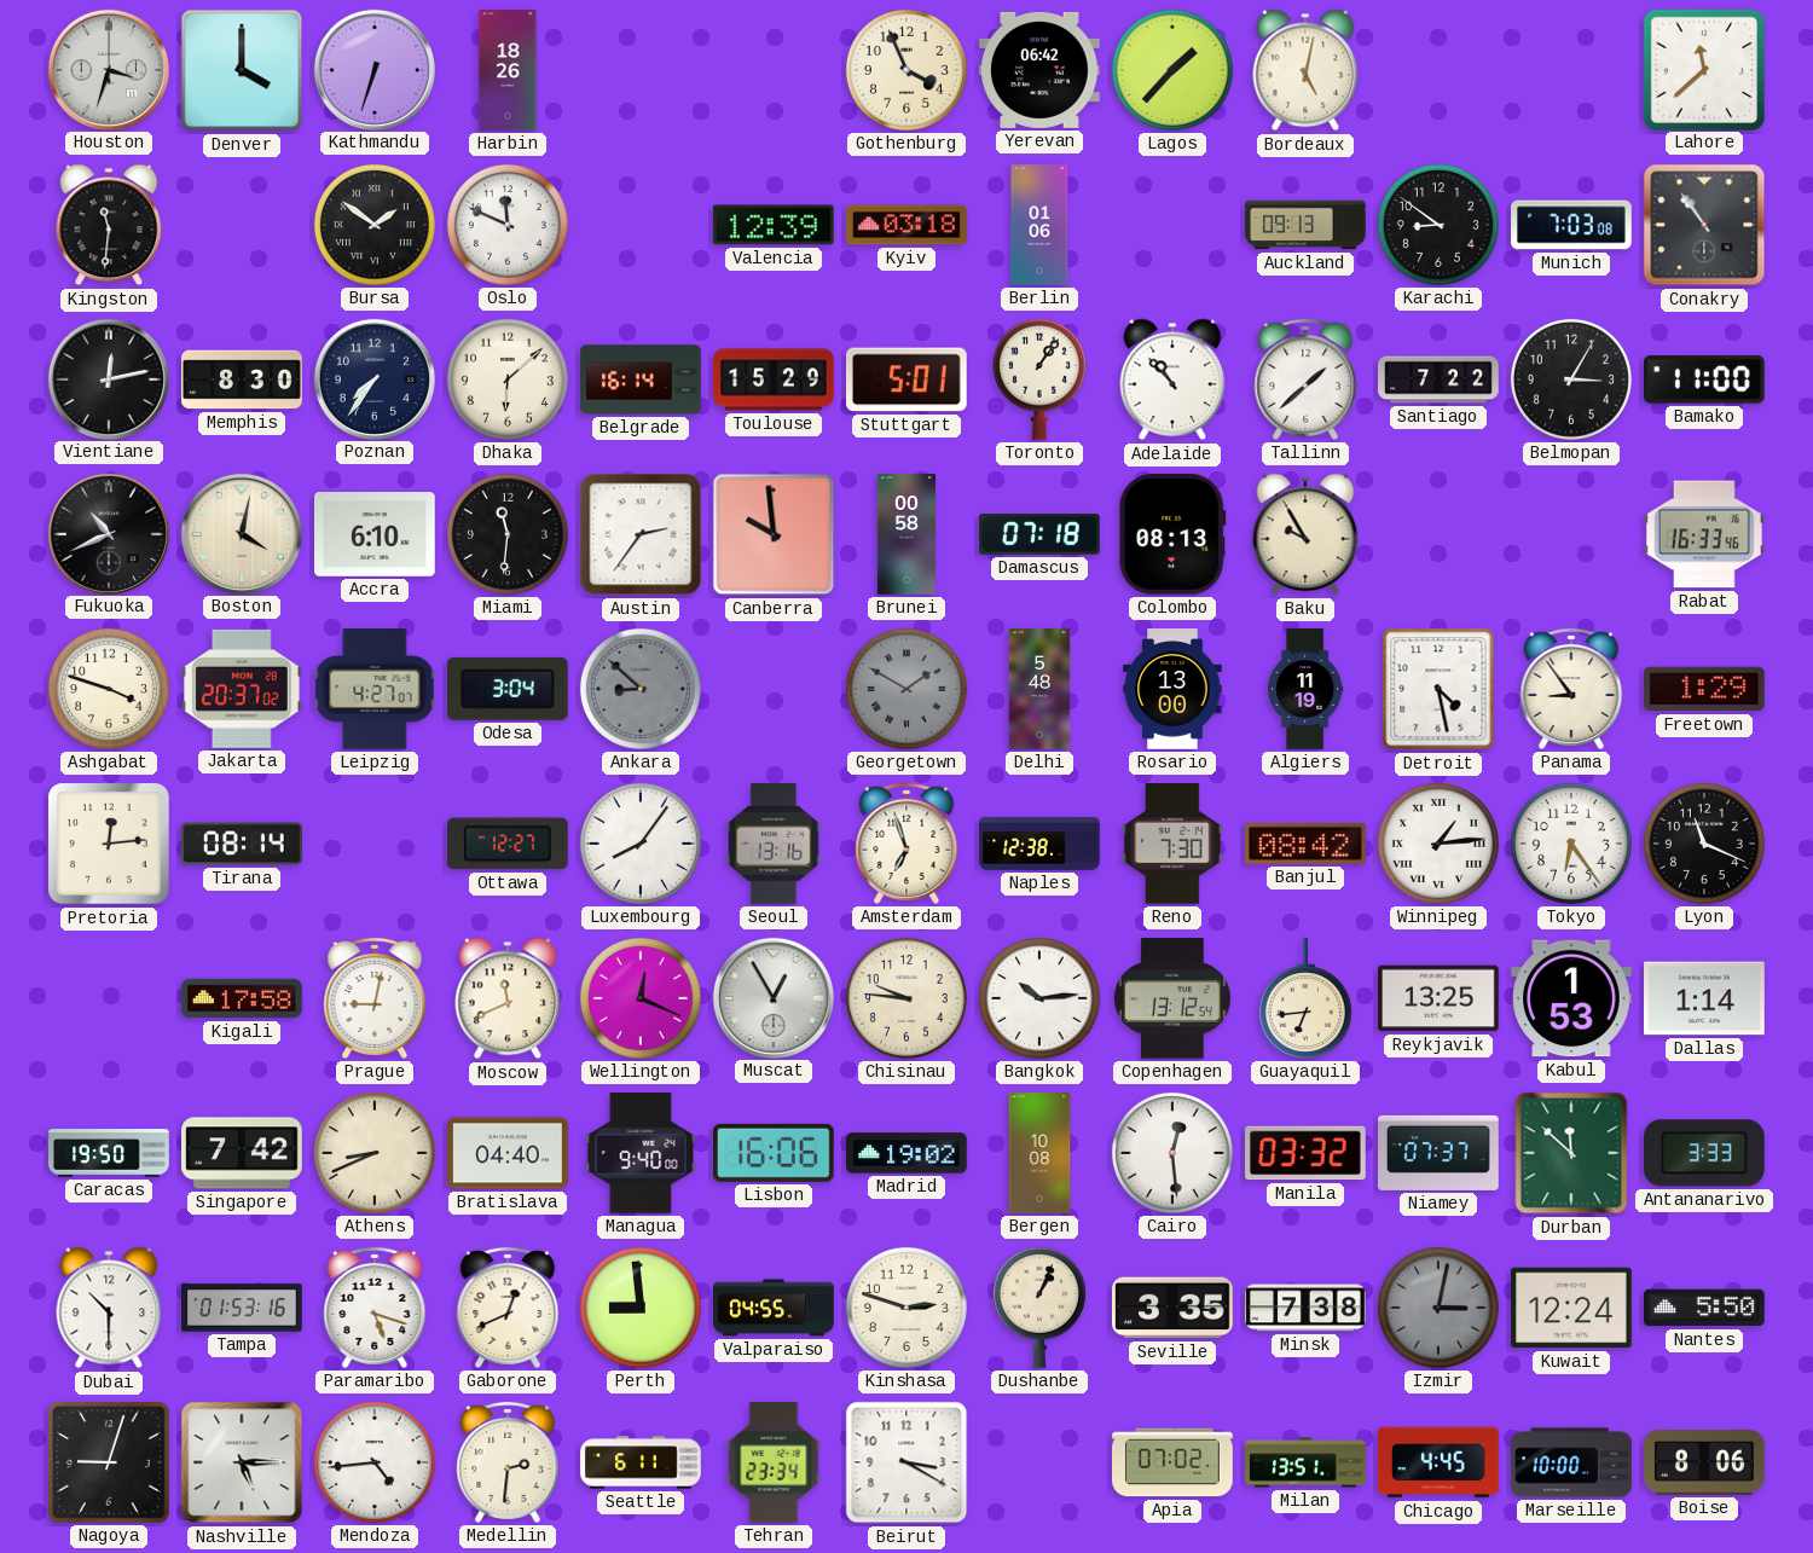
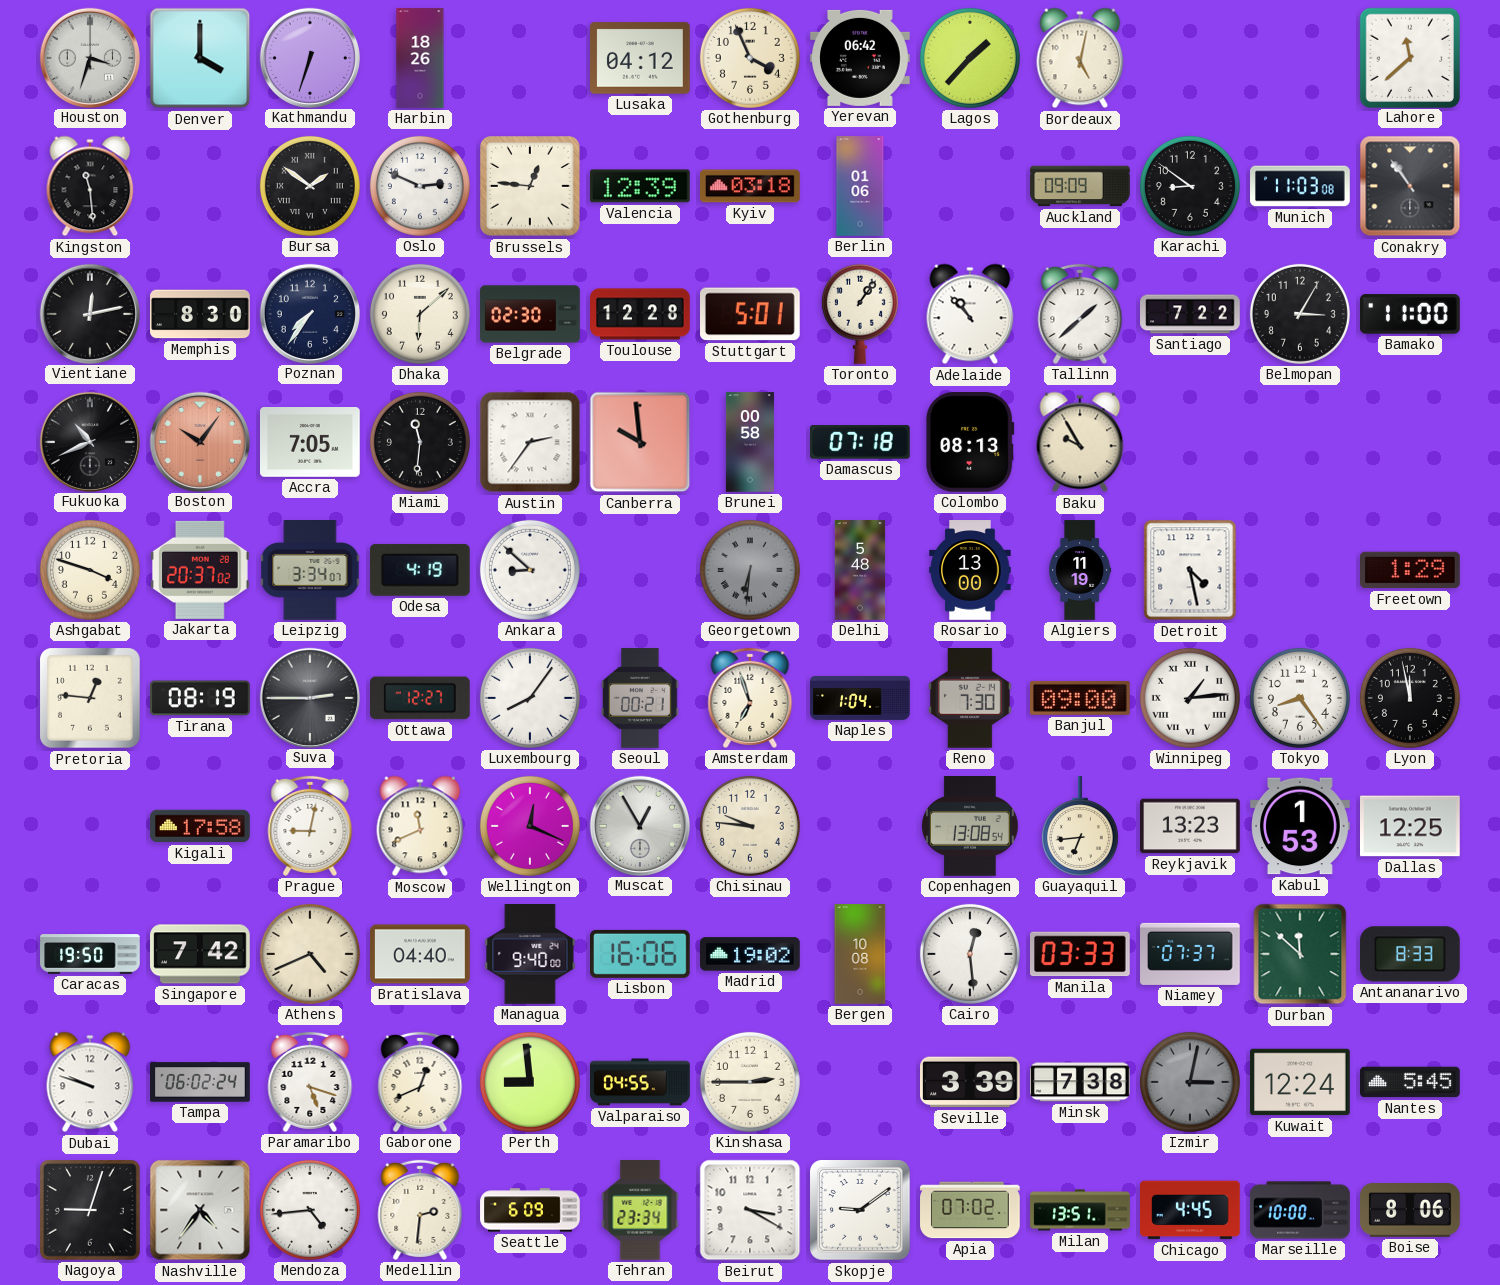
Lusaka: none -> 04:12 (641, 58)
Kingston: 11:31 -> 11:29 (90, 186)
Oslo: 11:49 -> 2:49 (420, 186)
Brussels: none -> 12:46 (530, 186)
Auckland: 09:13 -> 09:09 (1080, 186)
Munich: 7:03 -> 11:03 (1300, 186)
Belgrade: 16:14 -> 02:30 (530, 314)
Toulouse: 15:29 -> 12:28 (640, 314)
Boston: 4:02 -> 10:06 (199, 441)
Boston dial: cream -> salmon (199, 441)
Accra: 6:10 -> 7:05 (311, 443)
Rabat: 16:33 -> none (1705, 534)
Leipzig: 4:27 -> 3:34 (310, 571)
Odesa: 3:04 -> 4:19 (420, 570)
Ankara dial: grey -> white (530, 570)
Georgetown: 1:50 -> 6:31 (750, 570)
Panama: 8:54 -> none (1571, 689)
Pretoria: 12:14 -> 12:46 (90, 698)
Tirana: 08:14 -> 08:19 (200, 698)
Suva: none -> 2:45 (309, 697)
Seoul: 13:16 -> 00:21 (640, 698)
Naples: 12:38 -> 1:04 (860, 698)
Banjul: 08:42 -> 09:00 (1081, 698)
Tokyo: 6:24 -> 8:24 (1300, 698)
Lyon: 11:19 -> 11:58 (1410, 698)
Bangkok: 10:14 -> none (1039, 998)
Copenhagen: 13:12 -> 13:08 (971, 827)
Reykjavik: 13:25 -> 13:23 (1190, 826)
Dallas: 1:14 -> 12:25 (1411, 826)
Athens: 8:41 -> 4:41 (310, 954)
Manila: 03:32 -> 03:33 (1081, 954)
Antananarivo: 3:33 -> 8:33 (1411, 954)
Dubai: 10:30 -> 9:48 (90, 1082)
Tampa: 01:53 -> 06:02 (200, 1082)
Kinshasa: 2:48 -> 2:45 (750, 1082)
Dushanbe: 1:04 -> none (1039, 1308)
Seville: 3:35 -> 3:39 (971, 1082)
Nantes: 5:50 -> 5:45 (1411, 1082)
Nashville: 5:15 -> 4:36 (200, 1210)
Seattle: 6:11 -> 6:09 (530, 1210)
Skopje: none -> 9:09 (860, 1210)
